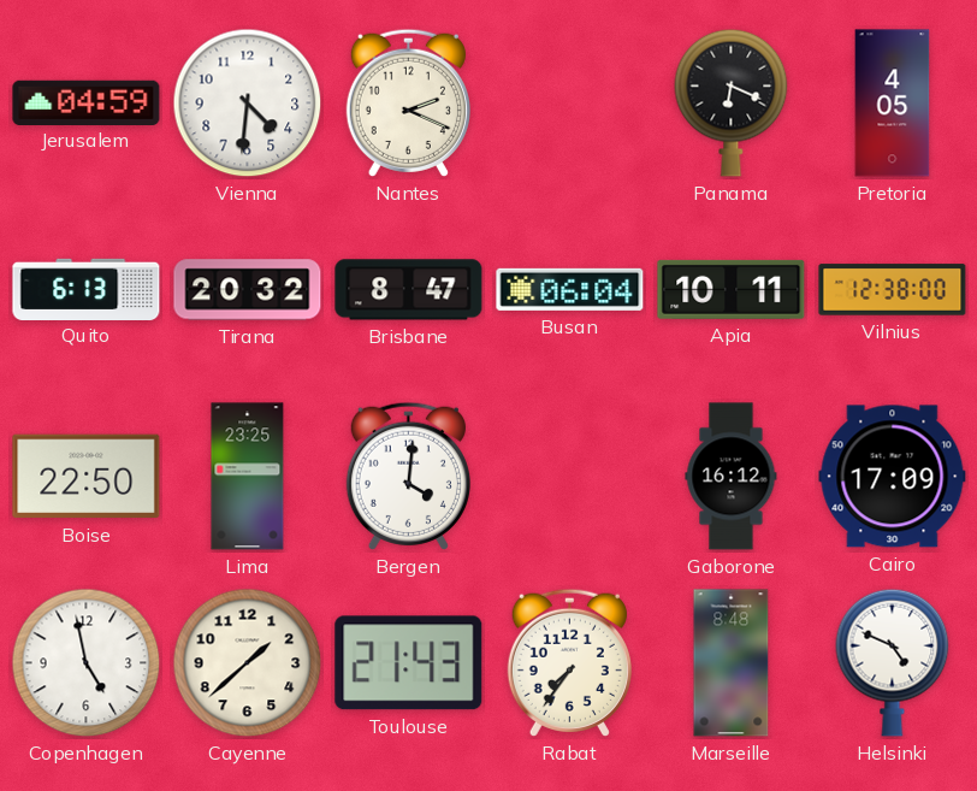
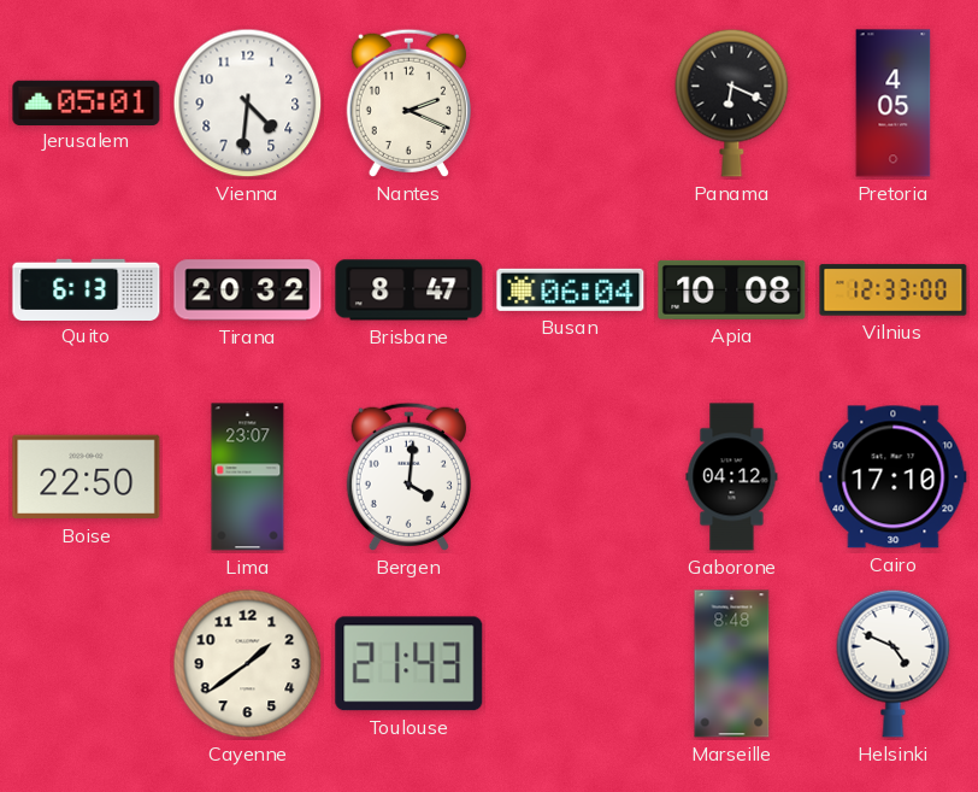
Jerusalem: 04:59 -> 05:01 (87, 102)
Apia: 10:11 -> 10:08 (732, 289)
Vilnius: 12:38 -> 12:33 (894, 291)
Lima: 23:25 -> 23:07 (248, 477)
Gaborone: 16:12 -> 04:12 (732, 477)
Cairo: 17:09 -> 17:10 (894, 477)
Copenhagen: 4:58 -> none (87, 663)
Cayenne: 1:38 -> 1:39 (248, 664)
Rabat: 7:36 -> none (569, 662)
